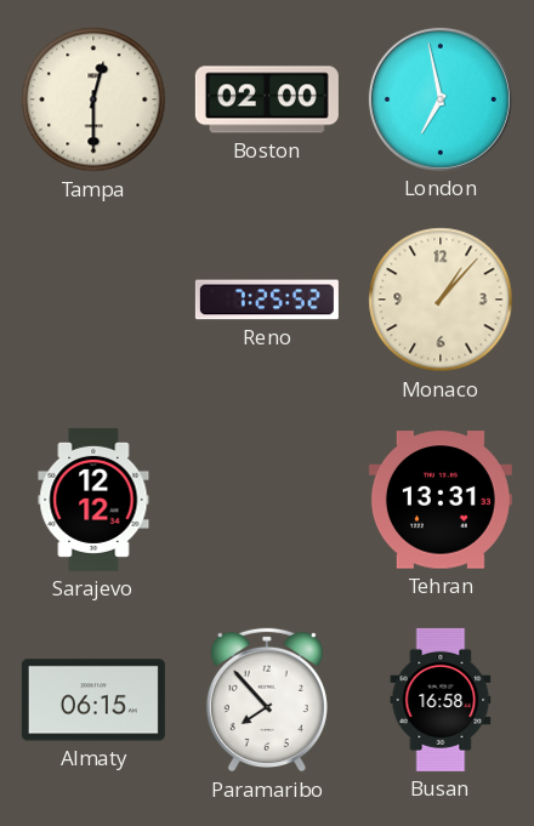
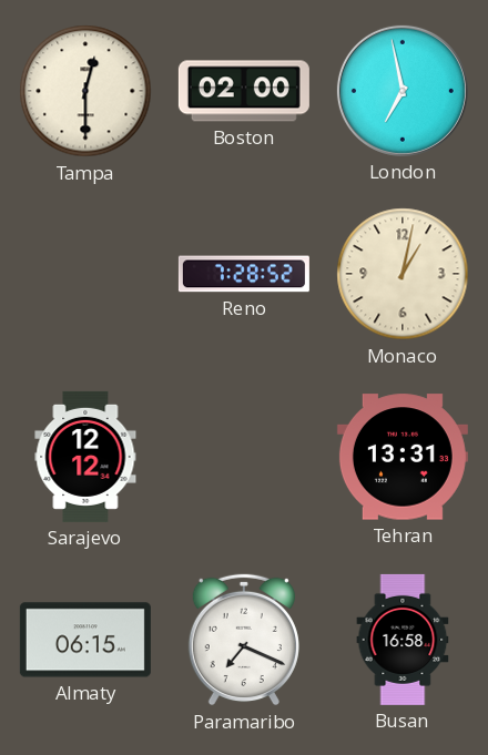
Reno: 7:25 -> 7:28 (244, 274)
Monaco: 1:07 -> 1:02 (403, 274)
Paramaribo: 7:53 -> 7:19 (244, 640)
